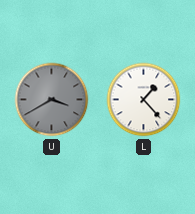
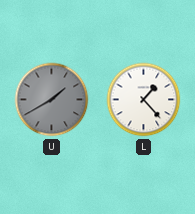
U: 3:40 -> 1:40 (52, 100)
